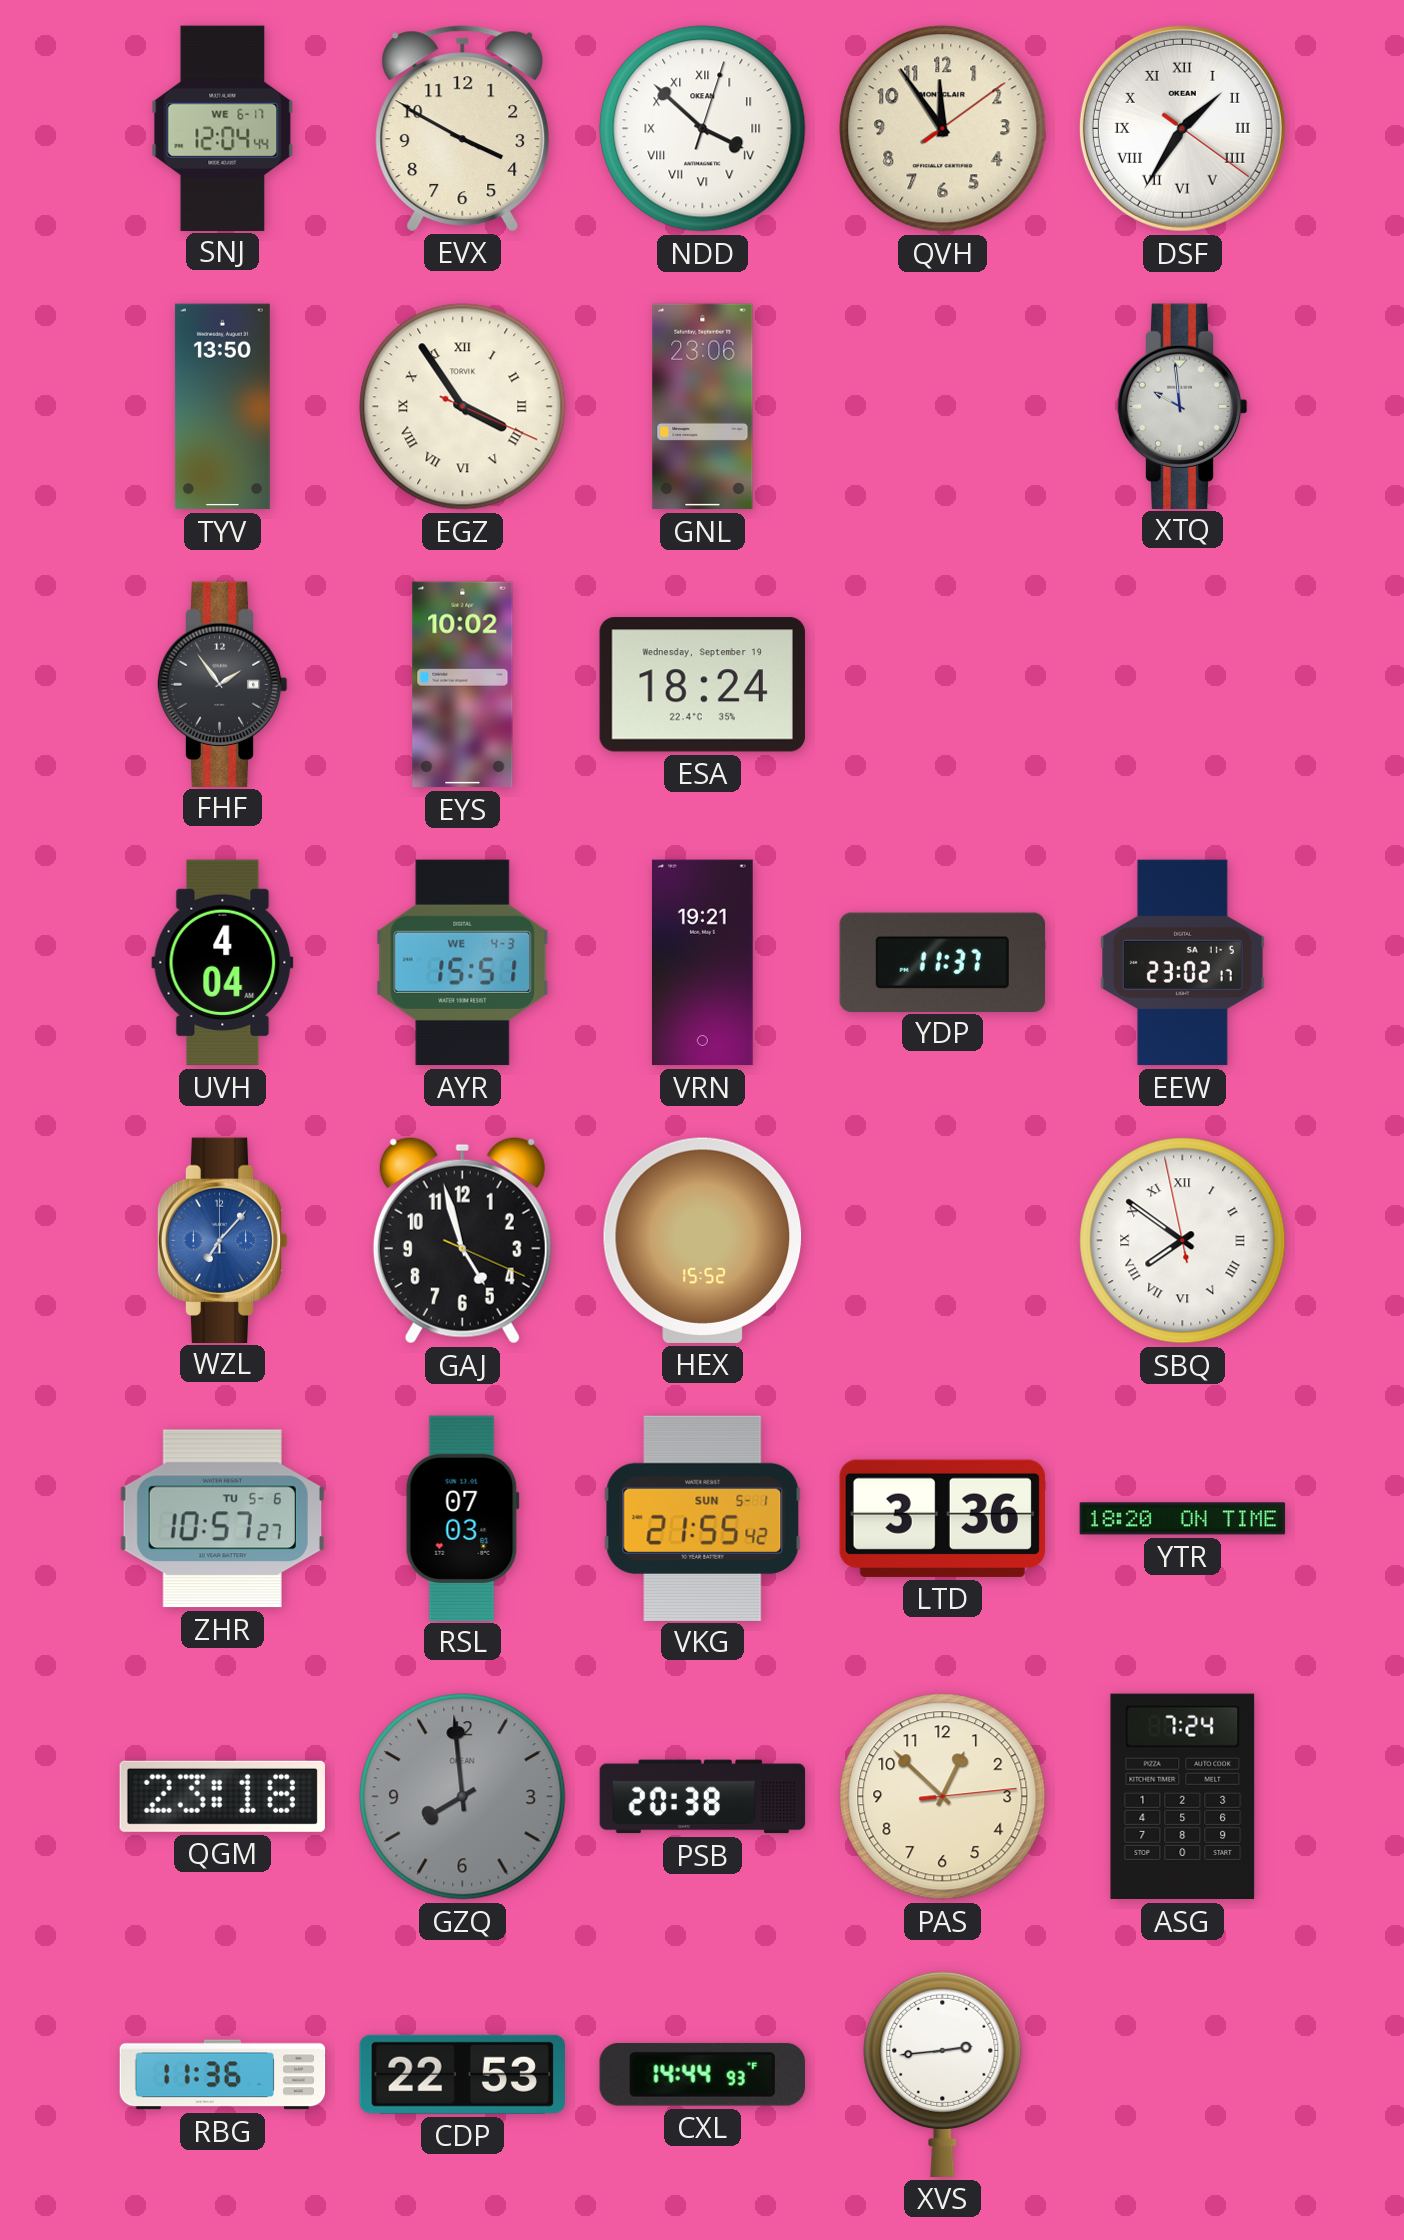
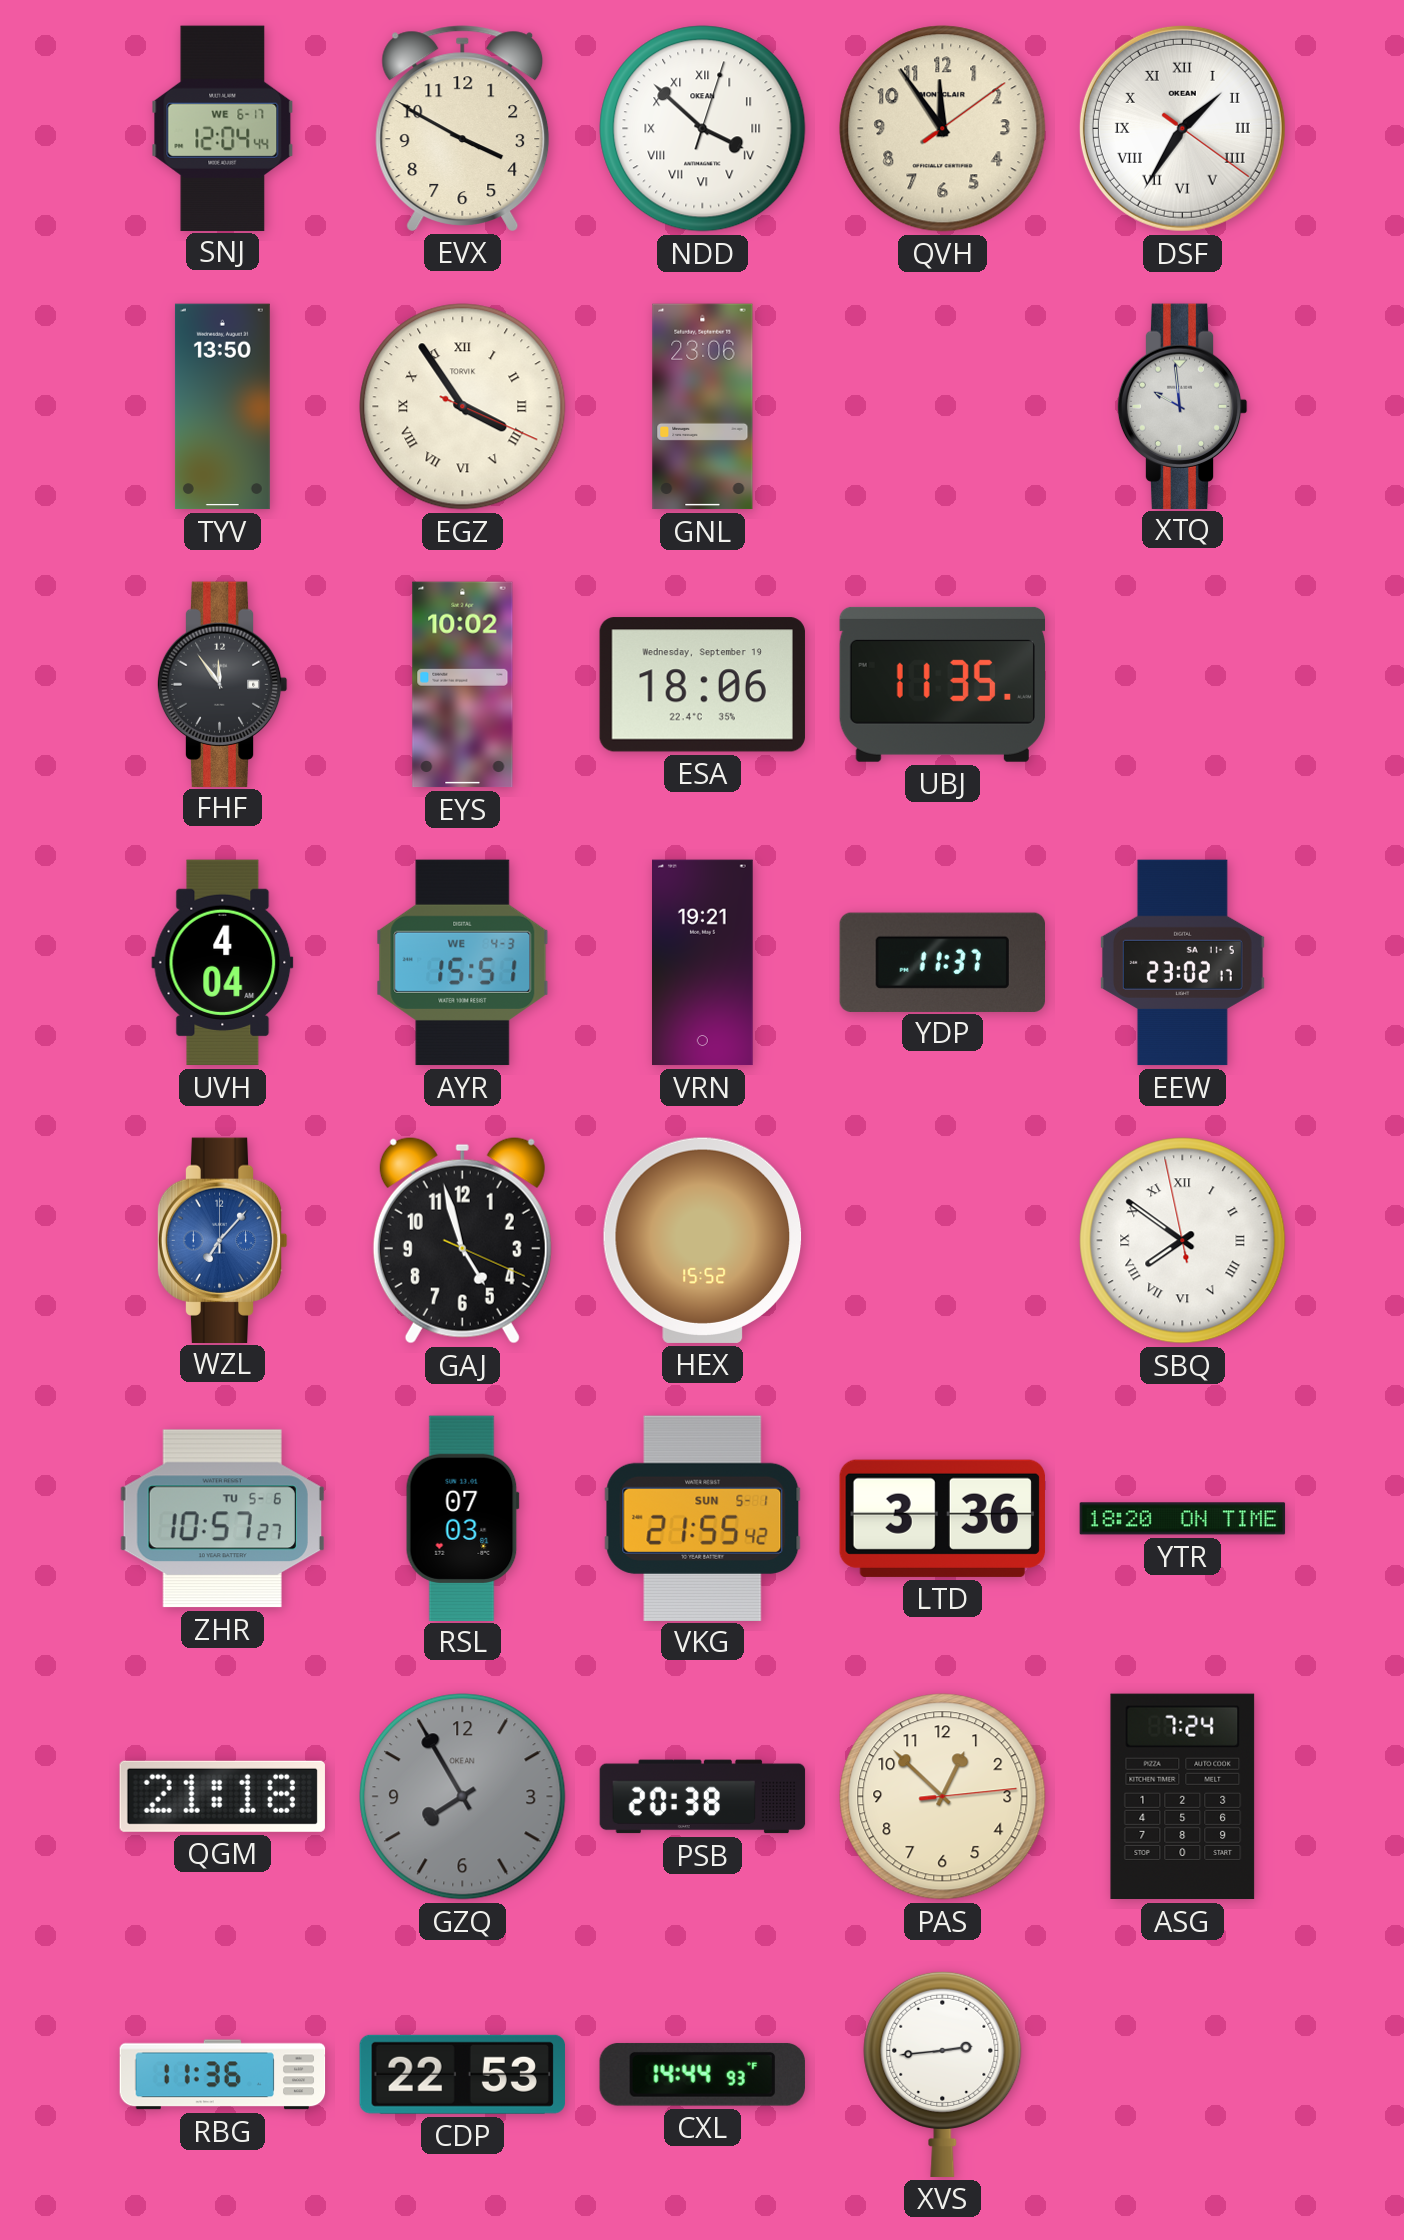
FHF: 1:54 -> 11:54 (222, 684)
ESA: 18:24 -> 18:06 (702, 685)
UBJ: none -> 11:35 (942, 684)
QGM: 23:18 -> 21:18 (222, 1796)
GZQ: 7:59 -> 7:55 (463, 1797)
